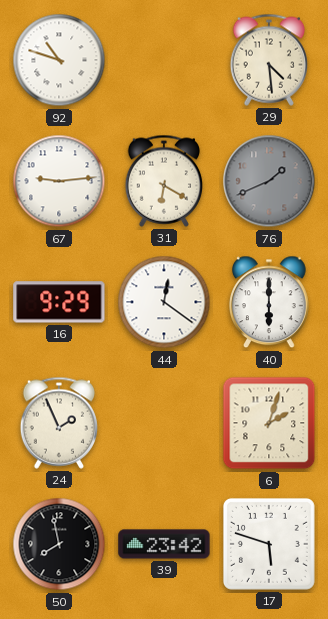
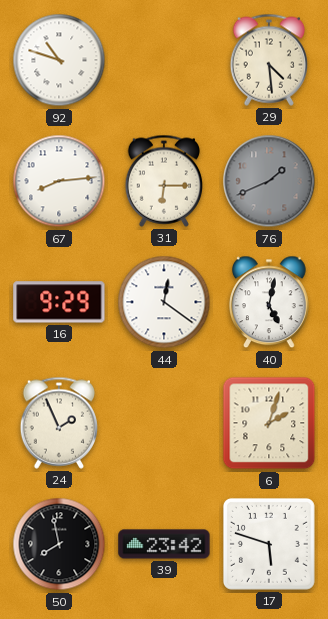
67: 9:14 -> 8:14 (59, 181)
31: 6:20 -> 6:15 (163, 181)
40: 6:00 -> 5:02 (270, 302)
